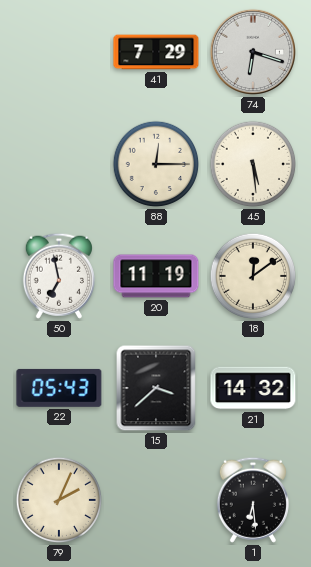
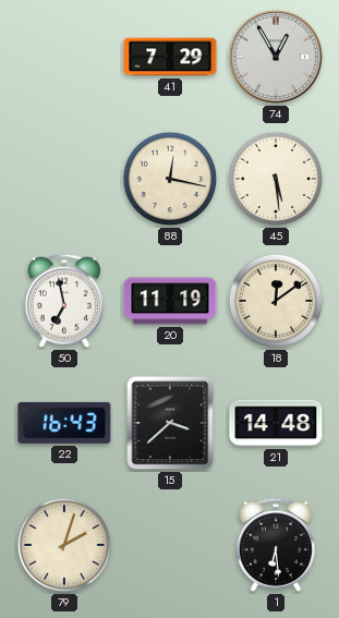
74: 6:18 -> 12:55 (276, 57)
88: 12:15 -> 12:17 (170, 179)
22: 05:43 -> 16:43 (64, 423)
21: 14:32 -> 14:48 (276, 423)
79: 2:04 -> 2:03 (64, 545)
